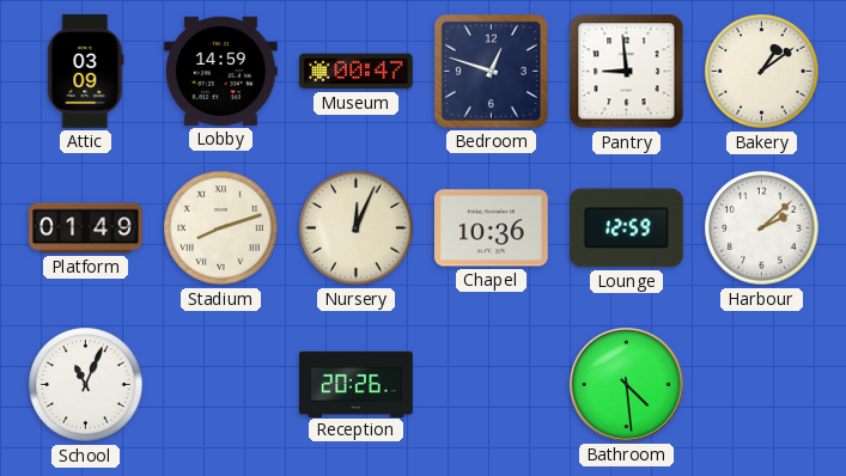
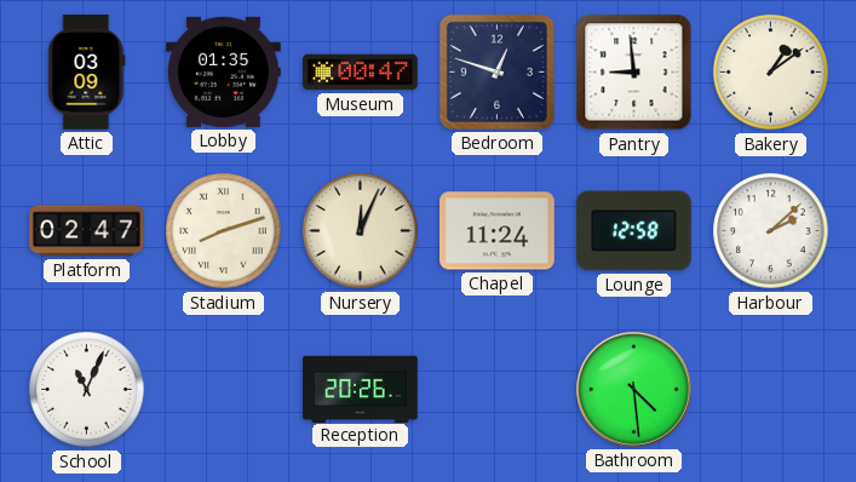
Lobby: 14:59 -> 01:35 (224, 71)
Platform: 01:49 -> 02:47 (87, 231)
Chapel: 10:36 -> 11:24 (498, 231)
Lounge: 12:59 -> 12:58 (634, 231)
